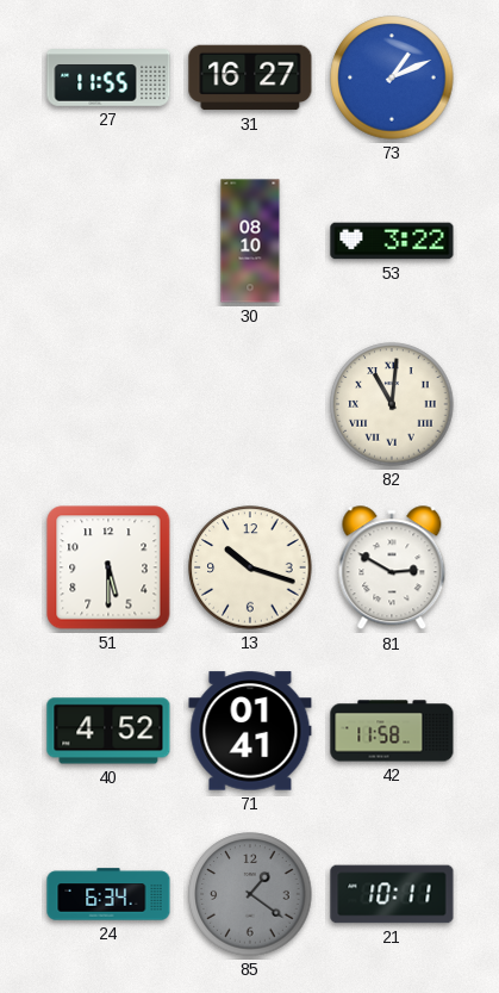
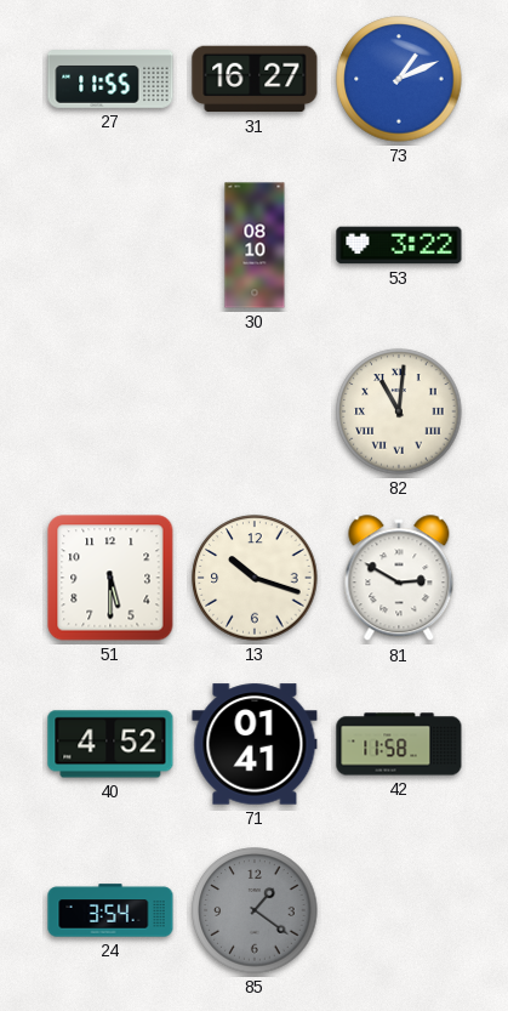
24: 6:34 -> 3:54 (110, 910)
21: 10:11 -> none (392, 894)
